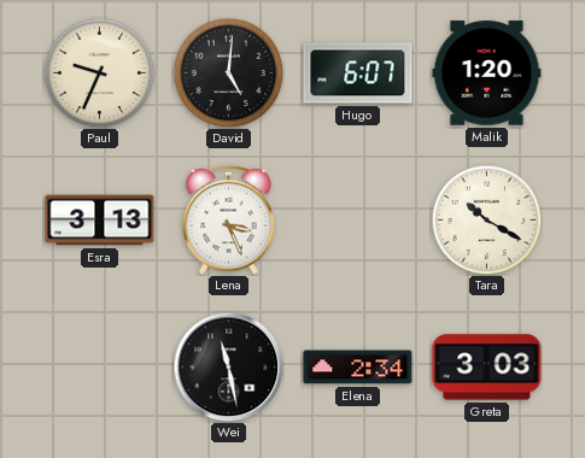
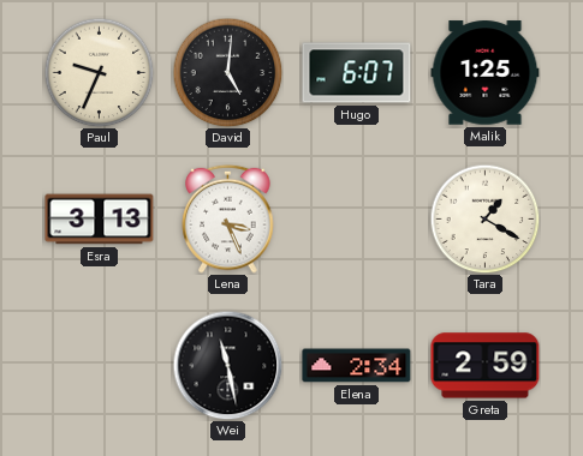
Malik: 1:20 -> 1:25 (486, 73)
Tara: 10:20 -> 1:20 (484, 218)
Greta: 3:03 -> 2:59 (486, 366)
